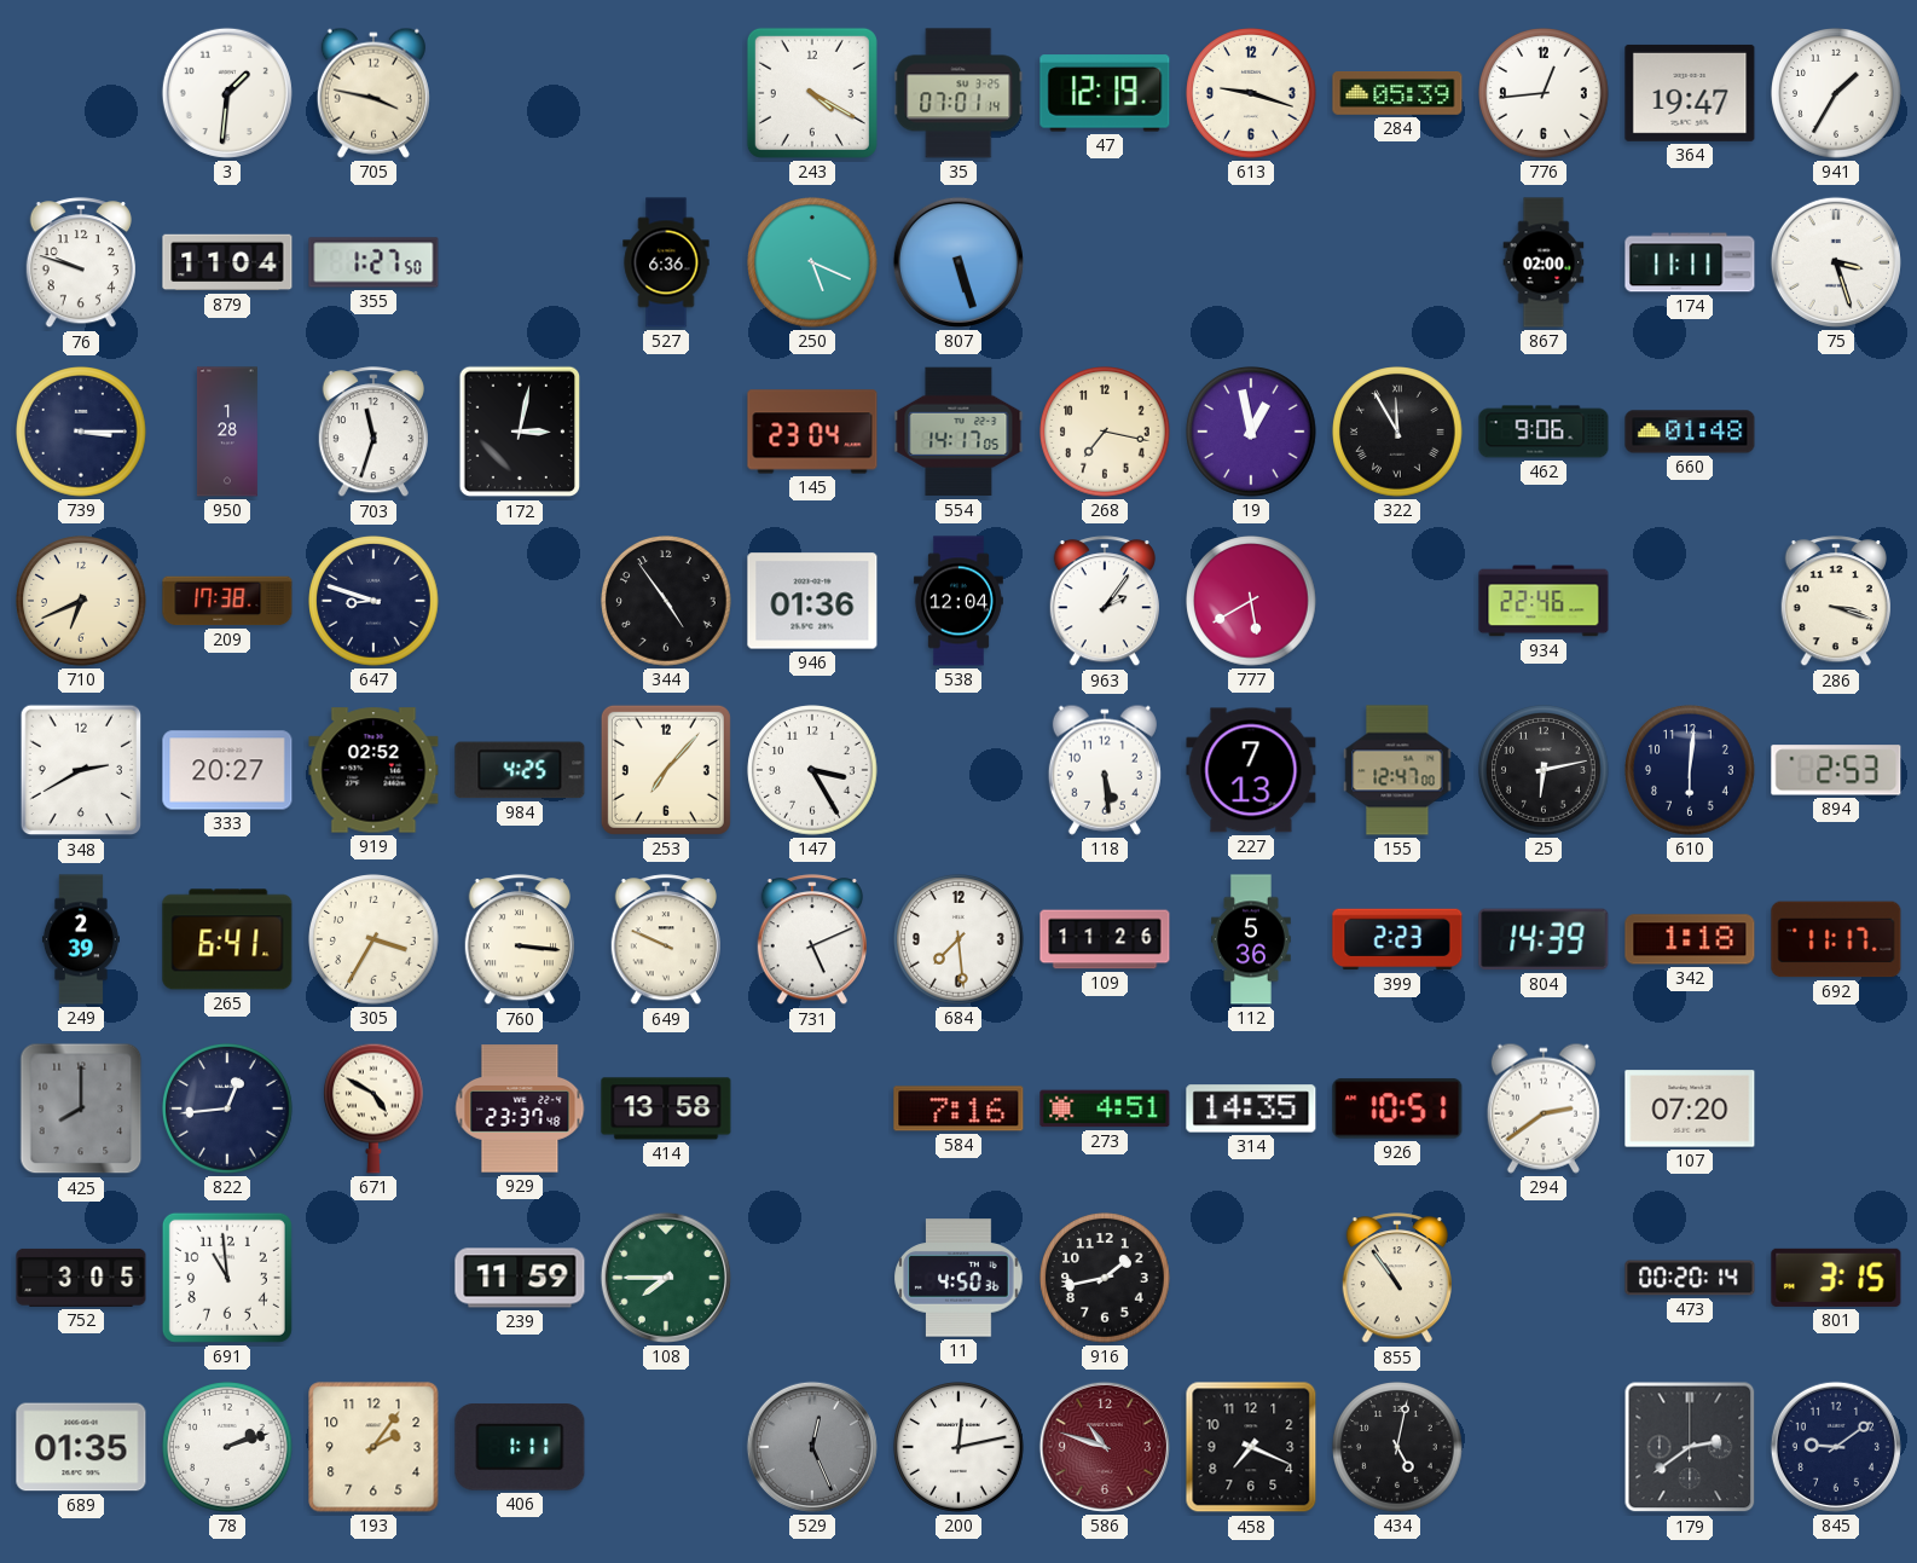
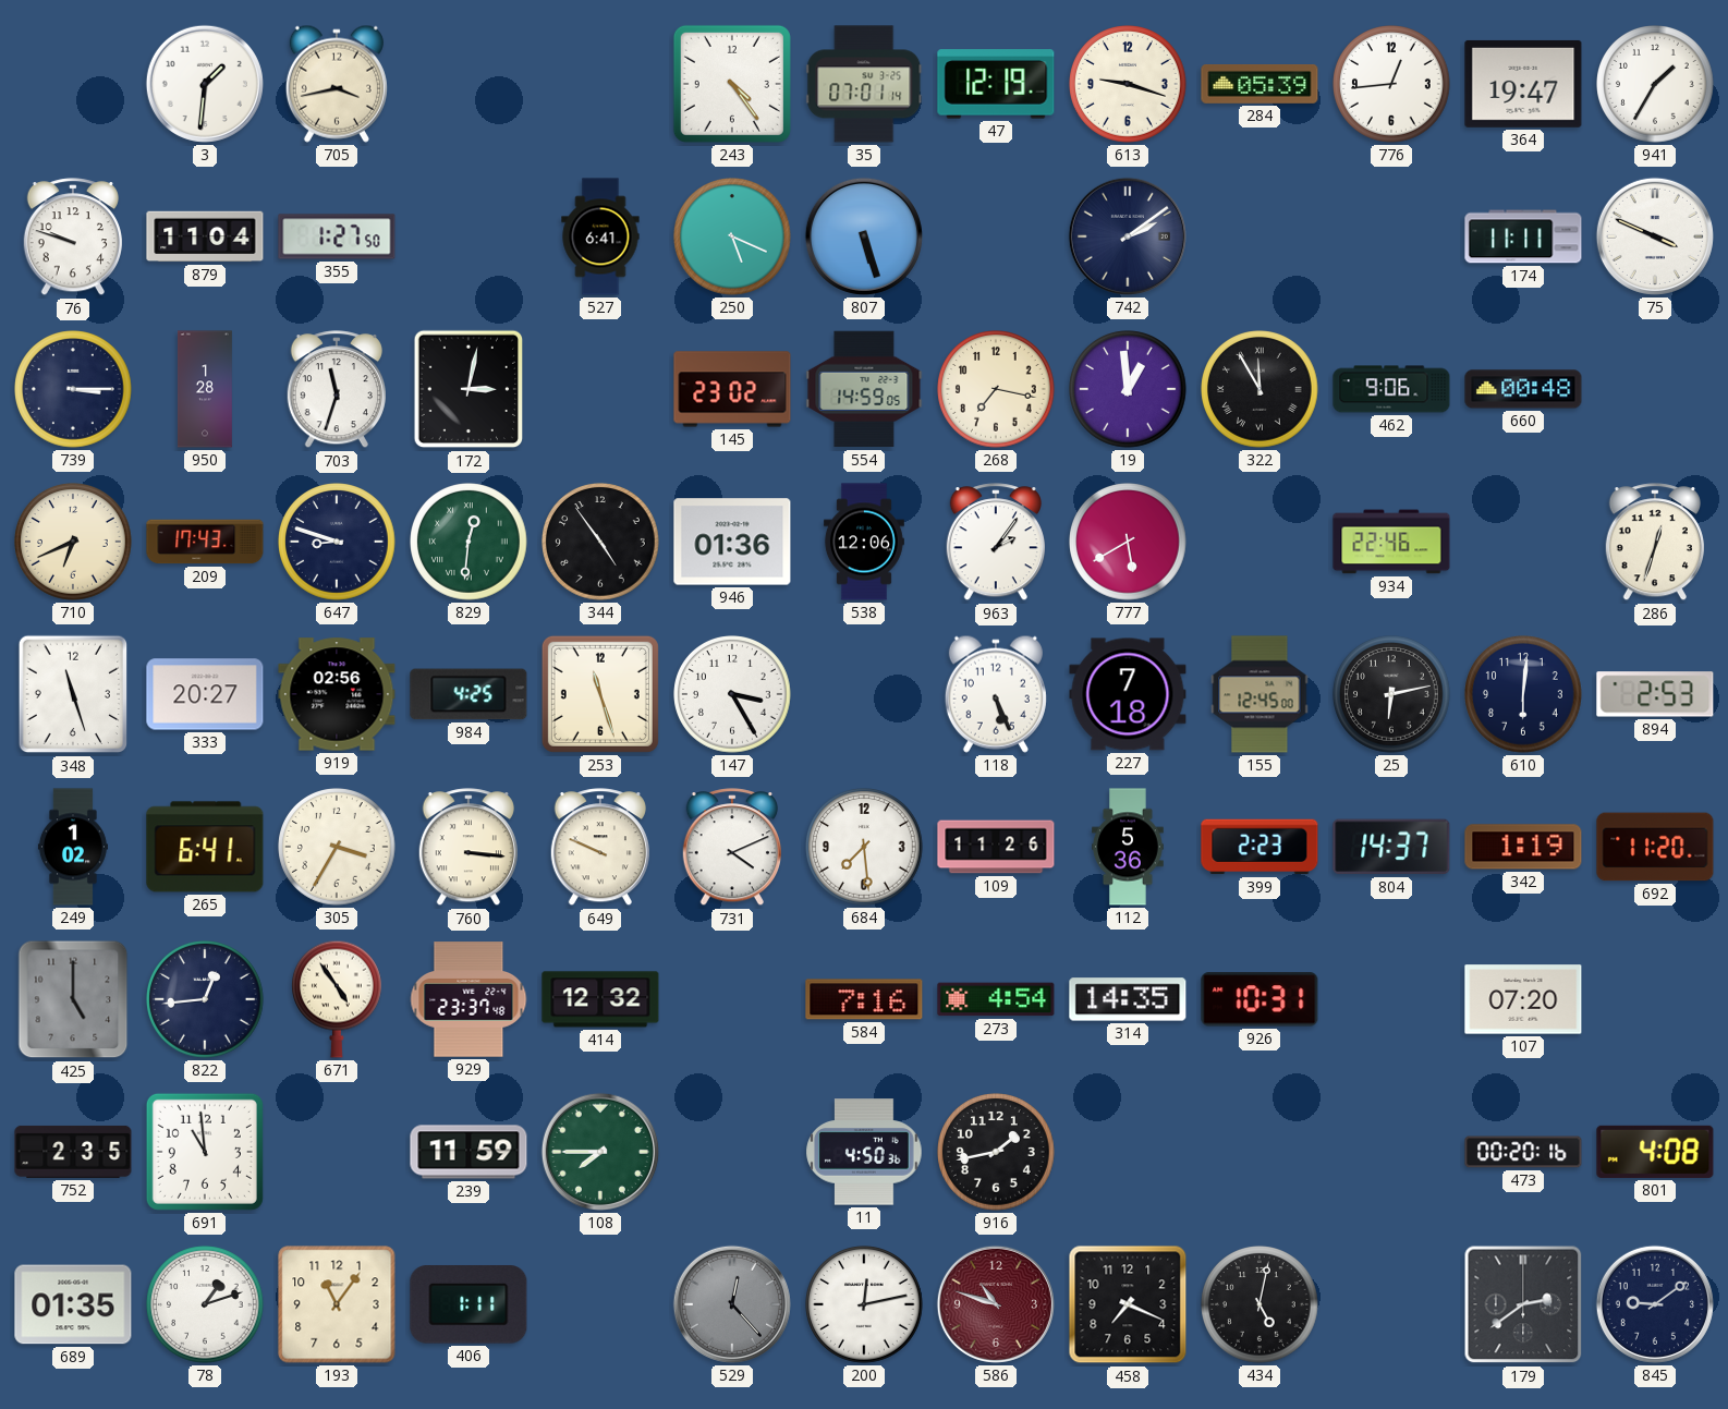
705: 3:47 -> 3:43 (337, 84)
243: 4:20 -> 4:24 (732, 84)
527: 6:36 -> 6:41 (600, 236)
742: none -> 2:09 (1128, 236)
867: 02:00 -> none (1544, 262)
75: 3:27 -> 3:49 (1655, 236)
145: 23:04 -> 23:02 (732, 389)
554: 14:17 -> 14:59 (864, 389)
19: 12:58 -> 12:59 (1128, 389)
660: 01:48 -> 00:48 (1523, 389)
209: 17:38 -> 17:43 (205, 542)
829: none -> 12:31 (468, 542)
538: 12:04 -> 12:06 (864, 542)
286: 3:18 -> 12:33 (1654, 543)
348: 2:40 -> 11:27 (73, 694)
919: 02:52 -> 02:56 (337, 694)
253: 7:07 -> 11:27 (600, 694)
118: 5:29 -> 5:26 (996, 694)
227: 7:13 -> 7:18 (1128, 694)
155: 12:47 -> 12:45 (1260, 694)
249: 2:39 -> 1:02 (73, 847)
731: 5:11 -> 4:11 (731, 848)
804: 14:39 -> 14:37 (1391, 847)
342: 1:18 -> 1:19 (1523, 847)
692: 11:17 -> 11:20 (1655, 847)
425: 8:00 -> 5:00 (73, 999)
671: 4:50 -> 4:54 (338, 999)
414: 13:58 -> 12:32 (600, 999)
273: 4:51 -> 4:54 (996, 999)
926: 10:51 -> 10:31 (1260, 999)
294: 2:39 -> none (1544, 1108)
752: 3:05 -> 2:35 (73, 1152)
855: 10:54 -> none (1396, 1279)
473: 00:20:14 -> 00:20:16 (1523, 1152)
801: 3:15 -> 4:08 (1655, 1152)
78: 2:12 -> 1:12 (205, 1304)
193: 2:06 -> 11:06 (337, 1304)
529: 12:26 -> 12:23 (732, 1304)
